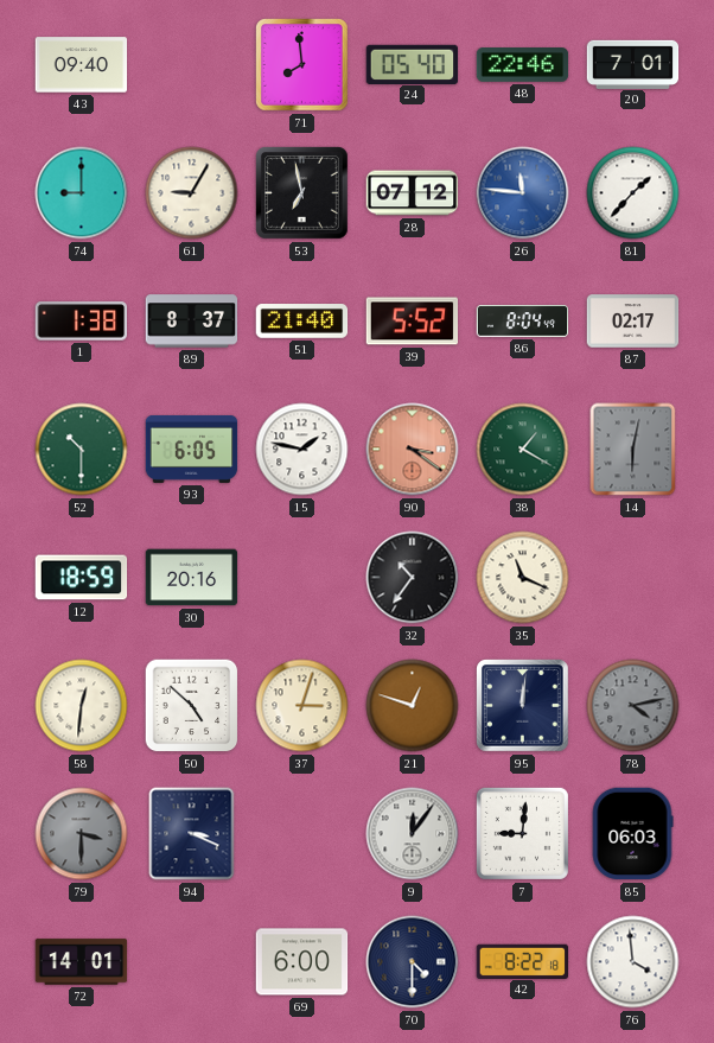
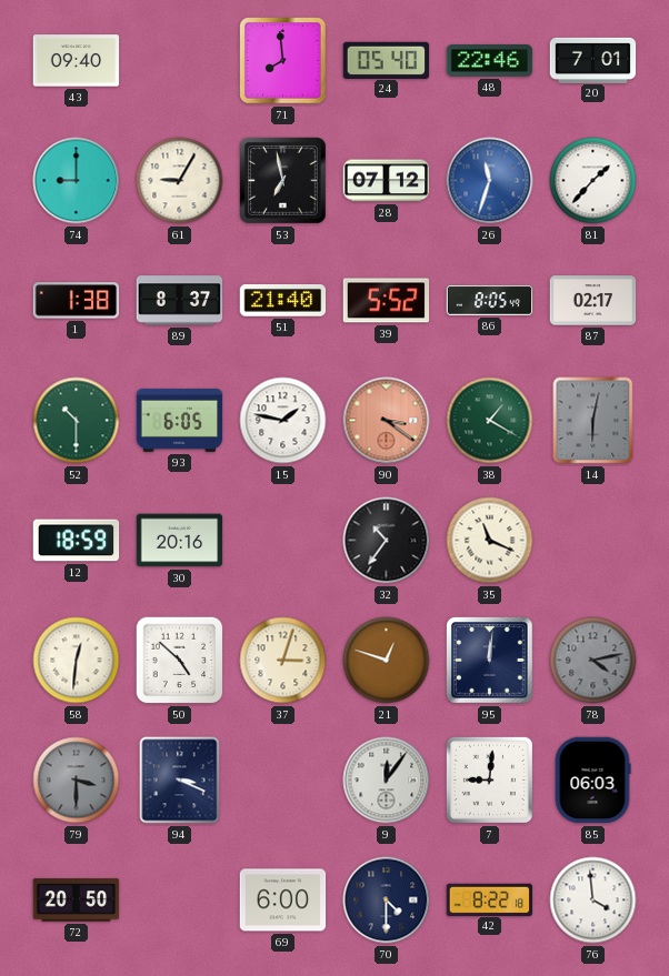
26: 11:46 -> 11:33 (490, 181)
86: 8:04 -> 8:05 (490, 301)
72: 14:01 -> 20:50 (77, 900)
